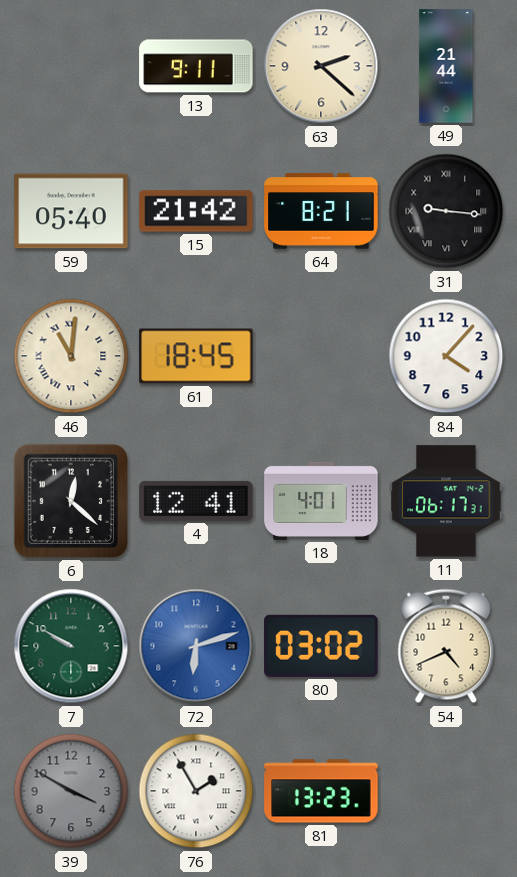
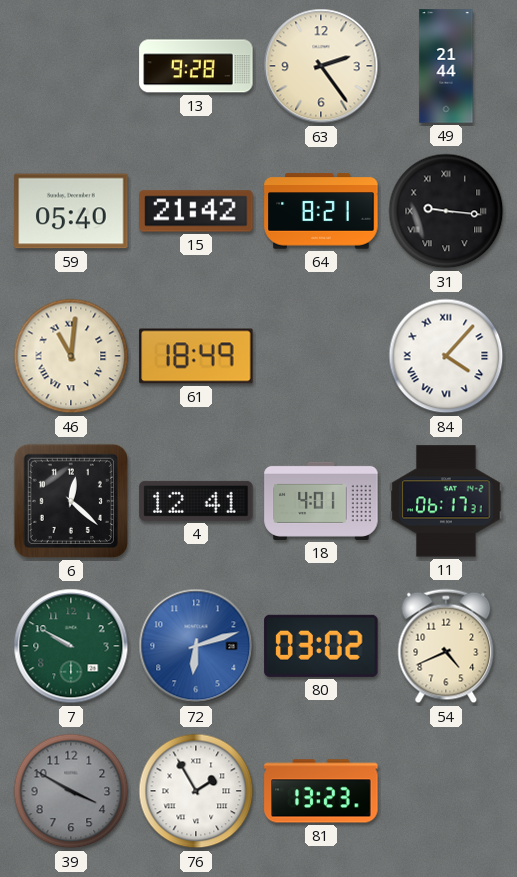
13: 9:11 -> 9:28 (196, 66)
63: 2:22 -> 2:24 (321, 66)
61: 18:45 -> 18:49 (196, 356)
84 numerals: Arabic -> Roman (446, 356)
